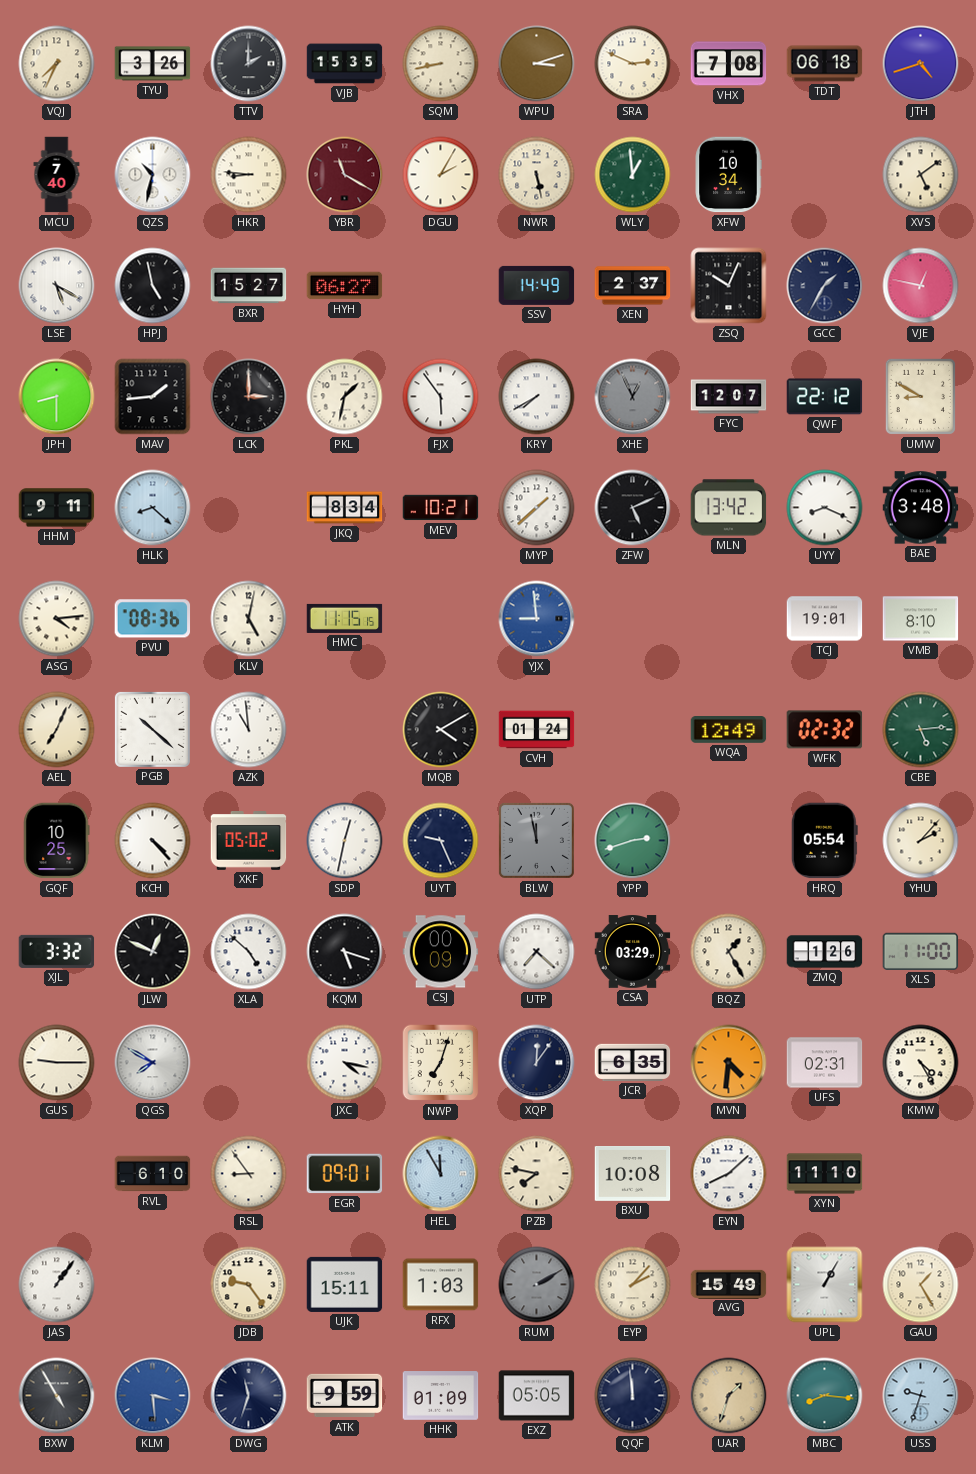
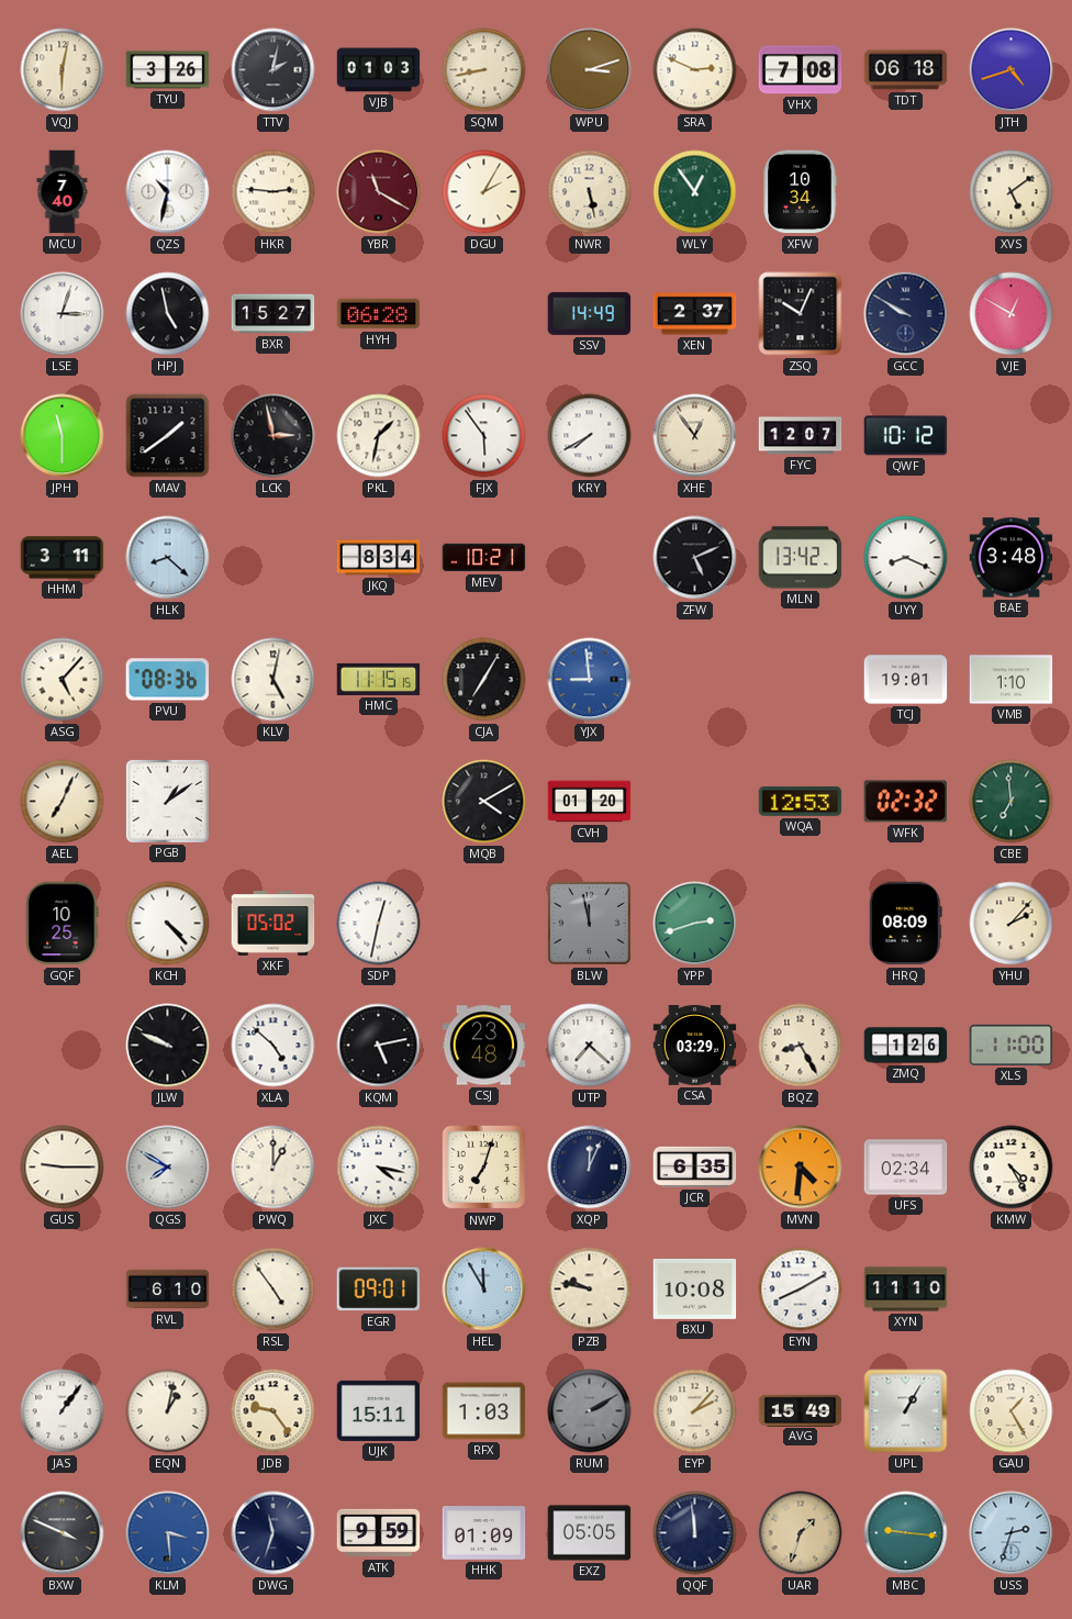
VQJ: 7:34 -> 6:02 (63, 70)
TTV: 2:00 -> 2:02 (273, 70)
VJB: 15:35 -> 01:03 (379, 70)
HKR: 8:46 -> 2:46 (273, 192)
WLY: 12:59 -> 12:54 (695, 192)
LSE: 5:20 -> 3:03 (63, 314)
HYH: 06:27 -> 06:28 (379, 314)
GCC: 1:35 -> 9:50 (906, 314)
VJE: 12:47 -> 12:50 (1012, 314)
JPH: 8:30 -> 11:30 (63, 436)
MAV: 1:44 -> 1:39 (168, 436)
LCK: 3:00 -> 2:58 (273, 436)
XHE: 12:56 -> 12:54 (695, 436)
XHE dial: grey -> cream (695, 436)
QWF: 22:12 -> 10:12 (906, 436)
UMW: 8:50 -> none (920, 396)
HHM: 9:11 -> 3:11 (63, 558)
MYP: 1:38 -> none (537, 508)
ASG: 4:14 -> 5:07 (63, 680)
CJA: none -> 7:05 (484, 680)
VMB: 8:10 -> 1:10 (1012, 680)
PGB: 10:22 -> 1:09 (167, 801)
AZK: 10:59 -> none (249, 730)
CVH: 01:24 -> 01:20 (590, 802)
WQA: 12:49 -> 12:53 (801, 802)
CBE: 5:14 -> 6:59 (1012, 802)
UYT: 9:26 -> none (441, 841)
HRQ: 05:54 -> 08:09 (905, 924)
XJL: 3:32 -> none (57, 951)
JLW: 12:49 -> 9:49 (168, 1046)
KQM: 5:18 -> 5:13 (379, 1046)
CSJ: 00:09 -> 23:48 (484, 1046)
BQZ: 1:25 -> 8:25 (801, 1046)
PWQ: none -> 1:00 (273, 1168)
XQP: 12:06 -> 12:04 (590, 1168)
UFS: 02:31 -> 02:34 (906, 1168)
RSL: 8:54 -> 4:54 (273, 1289)
PZB: 7:47 -> 9:47 (590, 1289)
EYN: 8:08 -> 8:10 (801, 1289)
EQN: none -> 1:02 (168, 1411)
BXW: 4:55 -> 3:49 (63, 1533)
MBC: 8:16 -> 9:16 (906, 1533)
USS: 9:33 -> 2:33 (1012, 1533)
